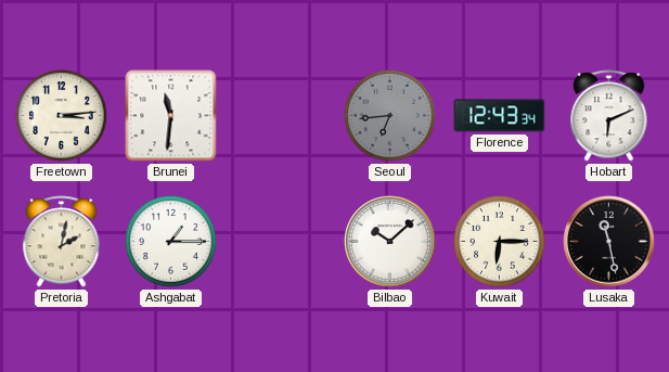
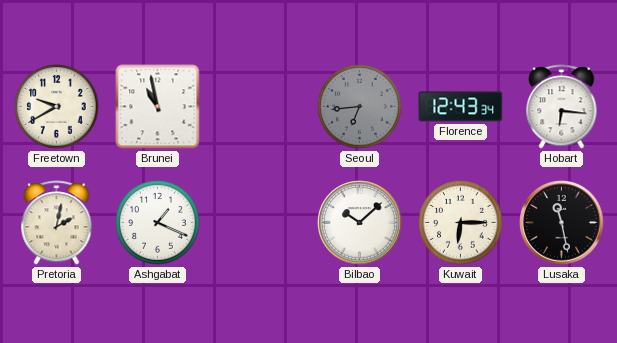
Freetown: 3:14 -> 9:40 (57, 107)
Brunei: 11:31 -> 10:58 (158, 107)
Hobart: 6:11 -> 6:16 (562, 107)
Ashgabat: 1:15 -> 1:19 (158, 223)
